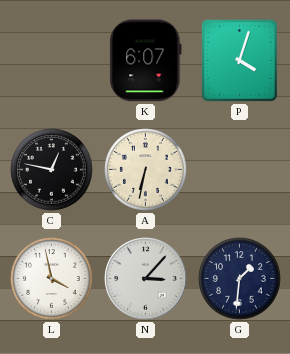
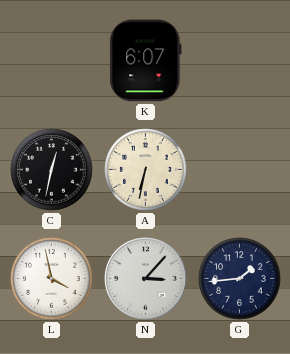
P: 4:03 -> none (239, 60)
C: 12:47 -> 12:32 (52, 170)
G: 1:31 -> 1:44 (240, 279)
